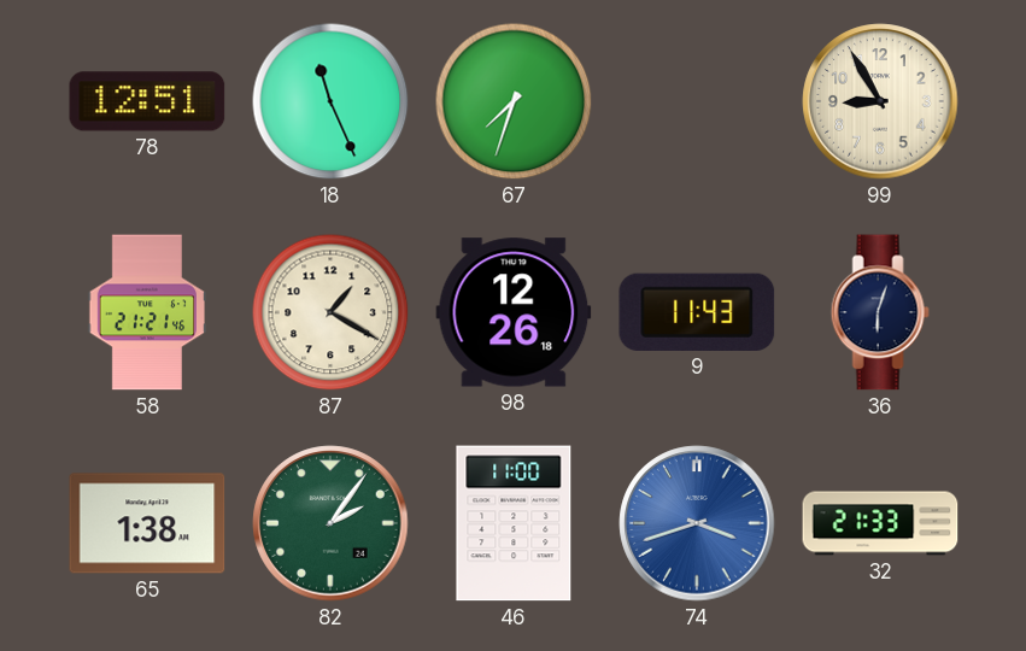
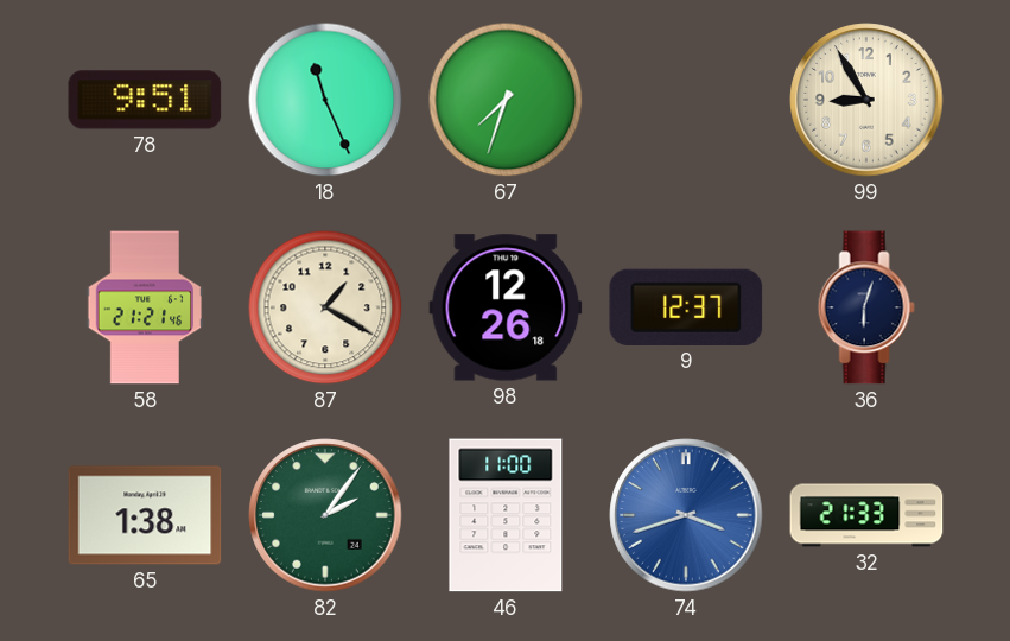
78: 12:51 -> 9:51 (145, 100)
9: 11:43 -> 12:37 (686, 307)
